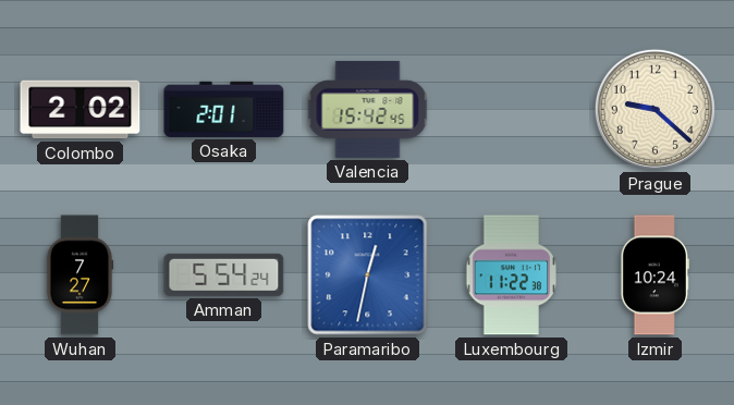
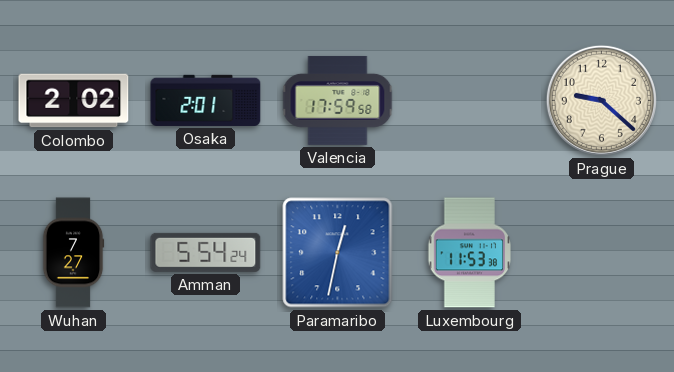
Valencia: 15:42 -> 17:59 (338, 100)
Luxembourg: 11:22 -> 11:53 (470, 253)
Izmir: 10:24 -> none (655, 275)
